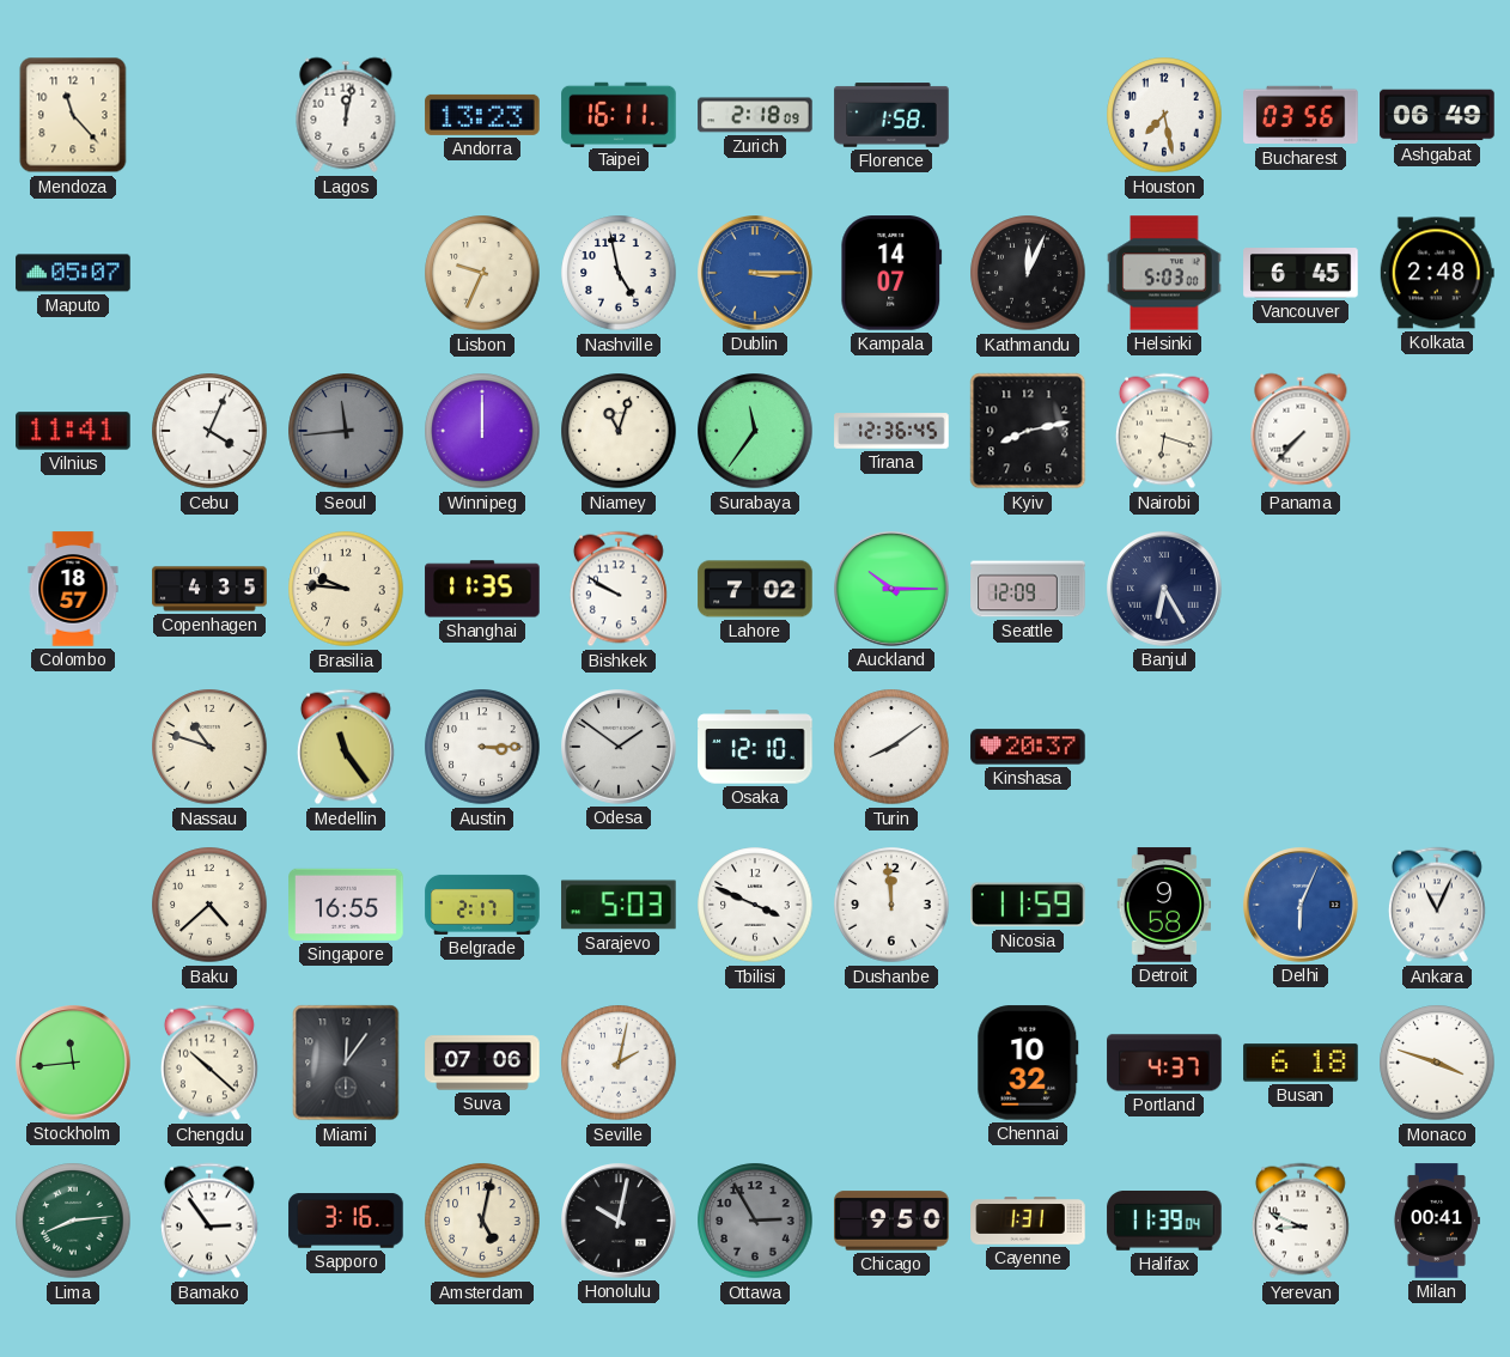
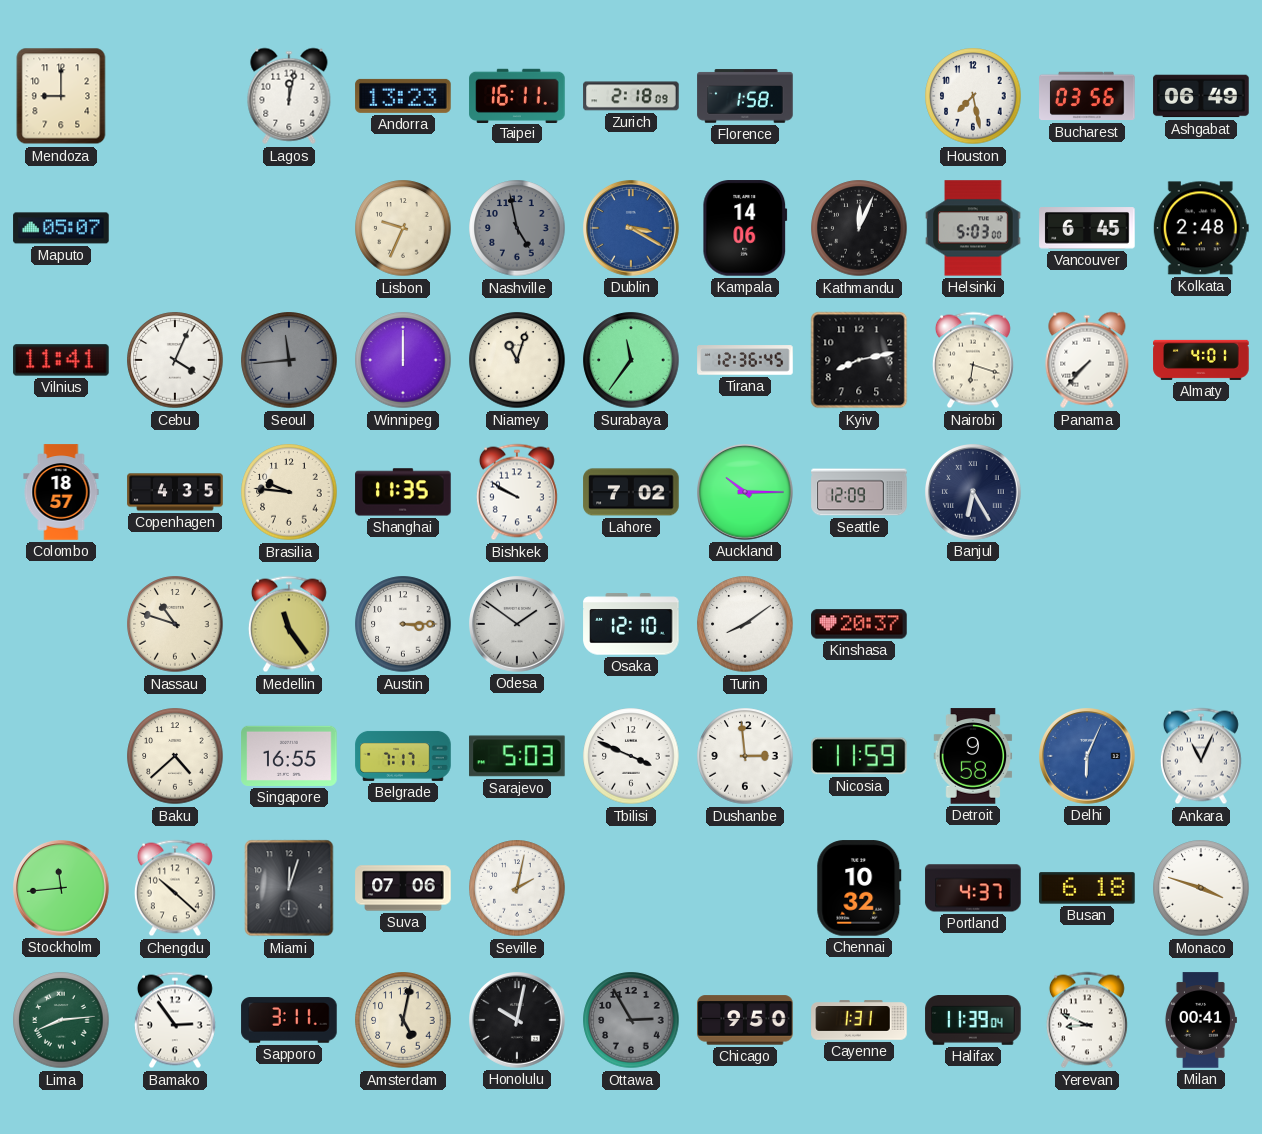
Mendoza: 11:23 -> 9:00 (61, 96)
Nashville dial: white -> grey (517, 228)
Dublin: 3:15 -> 3:20 (632, 229)
Kampala: 14:07 -> 14:06 (745, 228)
Almaty: none -> 4:01 (1201, 360)
Belgrade: 2:17 -> 7:17 (403, 756)
Dushanbe: 11:59 -> 2:59 (745, 756)
Miami: 12:06 -> 12:03 (289, 888)
Sapporo: 3:16 -> 3:11 (289, 1020)
